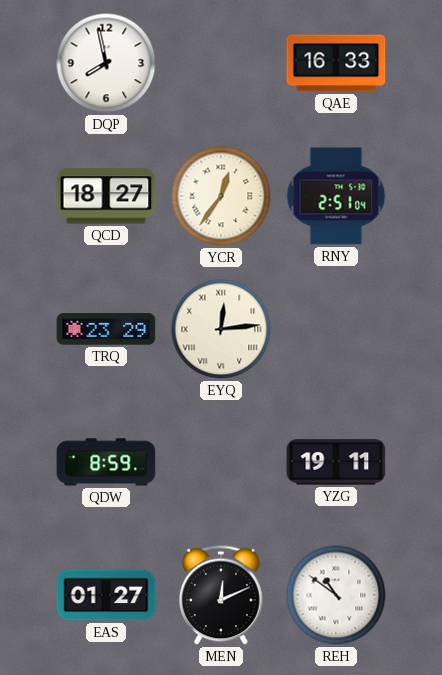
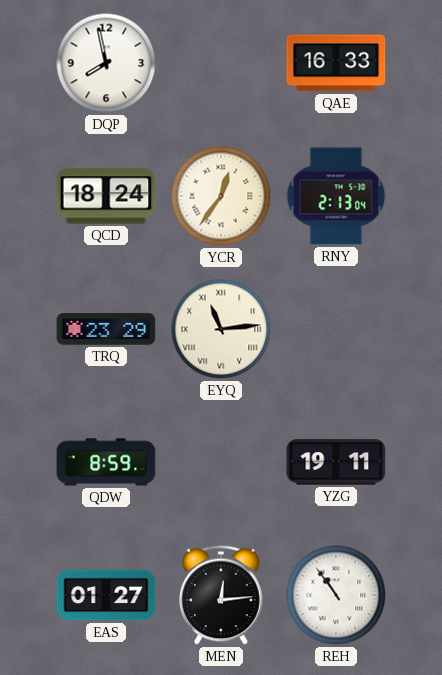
QCD: 18:27 -> 18:24 (106, 196)
RNY: 2:51 -> 2:13 (336, 196)
EYQ: 12:14 -> 11:14 (221, 329)
MEN: 12:11 -> 12:14 (222, 595)
REH: 10:51 -> 10:54 (336, 595)
